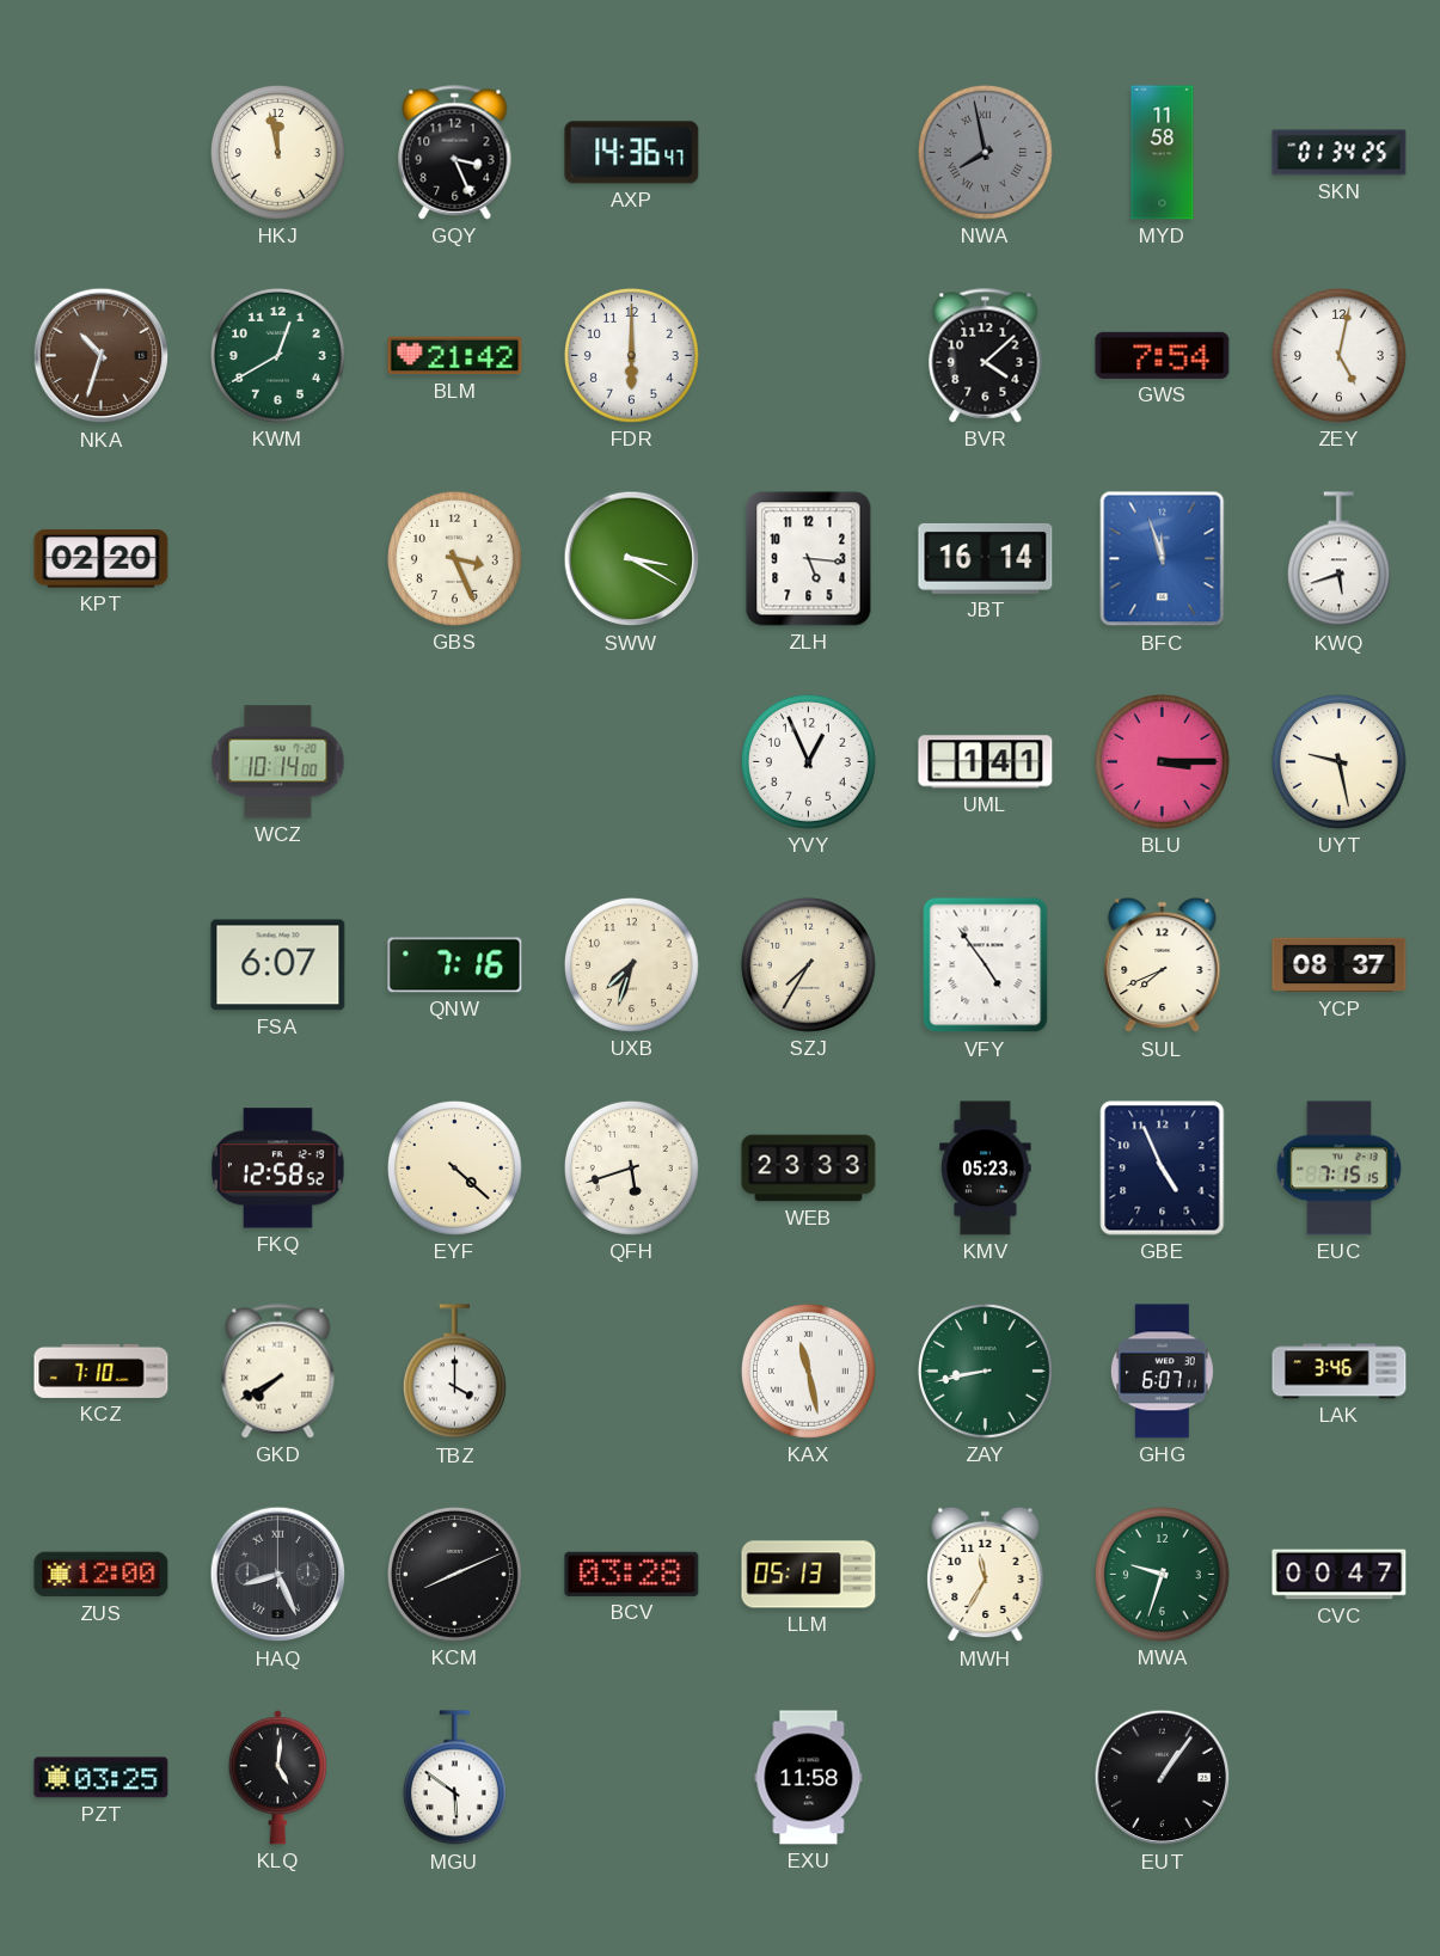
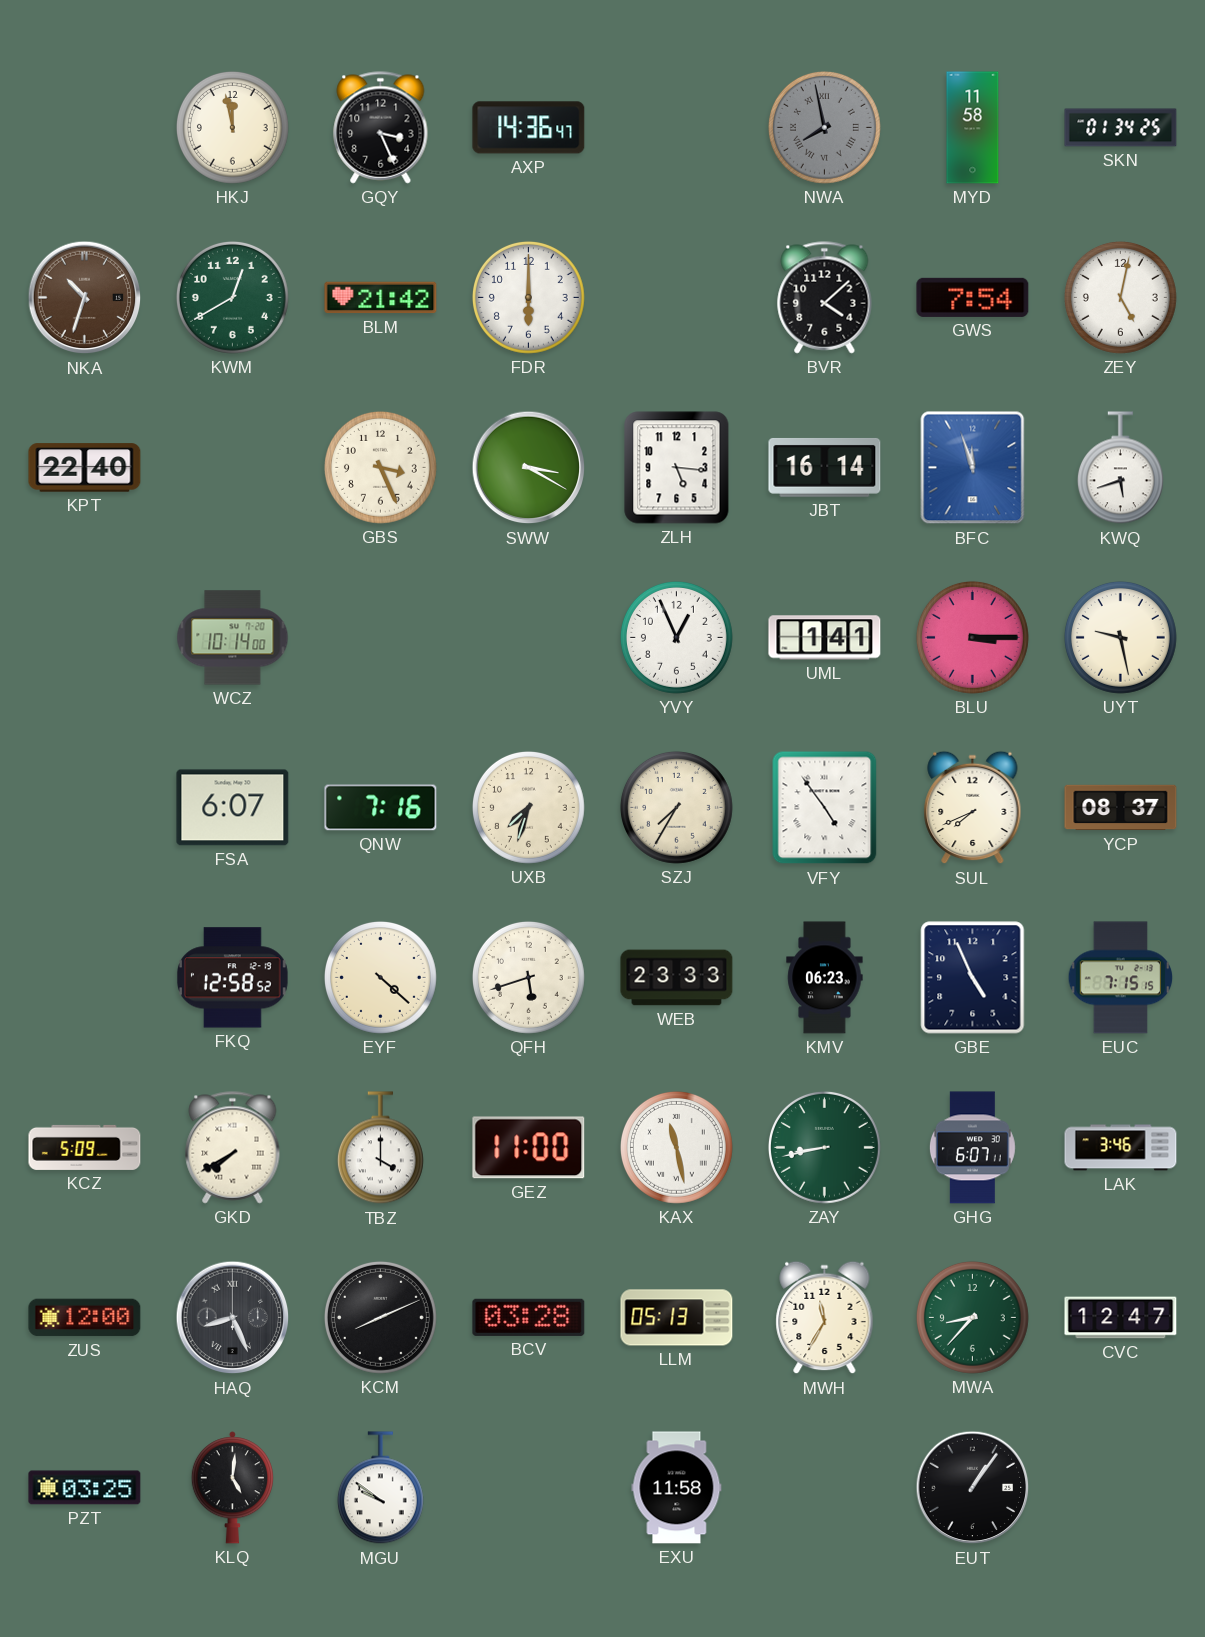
KPT: 02:20 -> 22:40 (85, 468)
KMV: 05:23 -> 06:23 (825, 978)
KCZ: 7:10 -> 5:09 (85, 1147)
GEZ: none -> 11:00 (529, 1148)
MWA: 9:33 -> 8:37 (972, 1317)
CVC: 00:47 -> 12:47 (1121, 1318)
MGU: 5:51 -> 9:51 (380, 1488)
